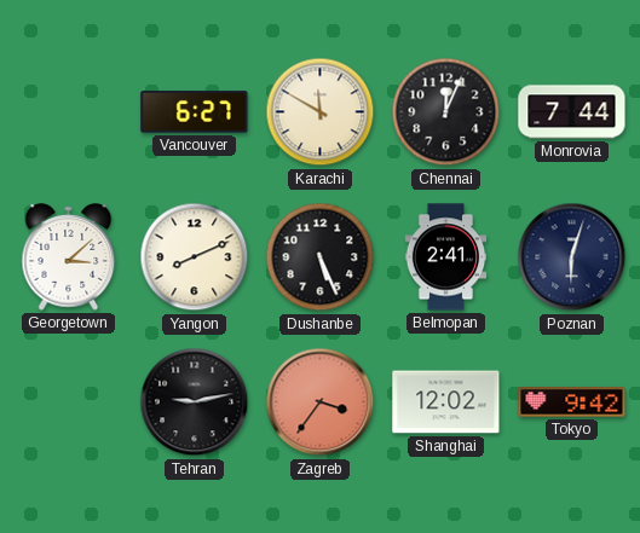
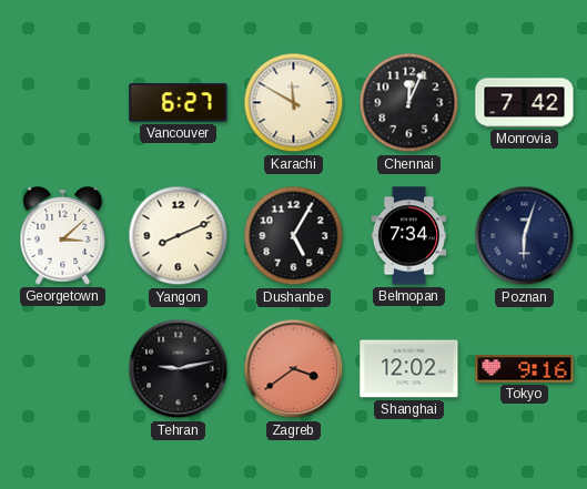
Monrovia: 7:44 -> 7:42 (525, 103)
Dushanbe: 5:26 -> 5:05 (294, 236)
Belmopan: 2:41 -> 7:34 (409, 236)
Zagreb: 3:36 -> 3:39 (294, 369)
Tokyo: 9:42 -> 9:16 (525, 369)
